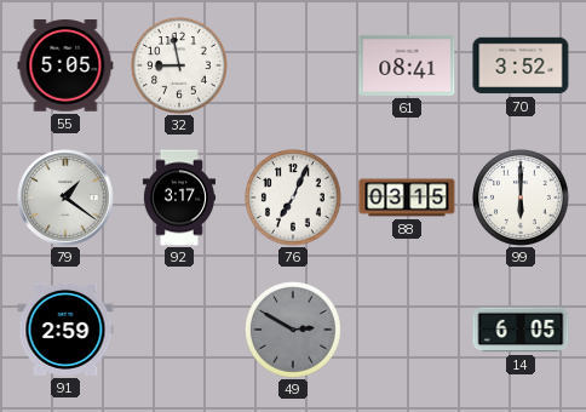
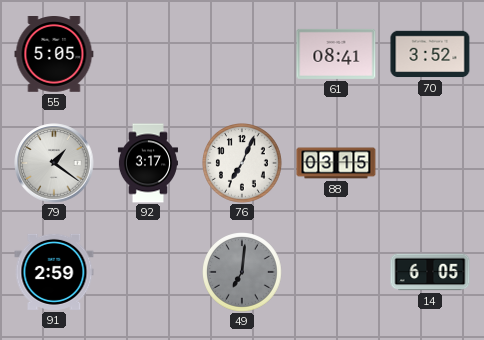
32: 8:58 -> none (180, 67)
99: 6:00 -> none (522, 199)
49: 2:50 -> 7:01 (243, 273)
